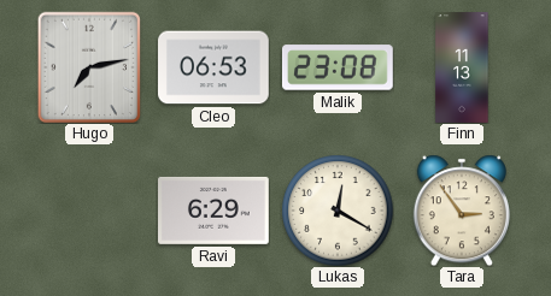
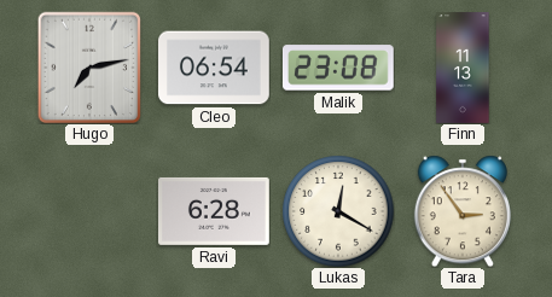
Cleo: 06:53 -> 06:54 (215, 68)
Ravi: 6:29 -> 6:28 (215, 211)
